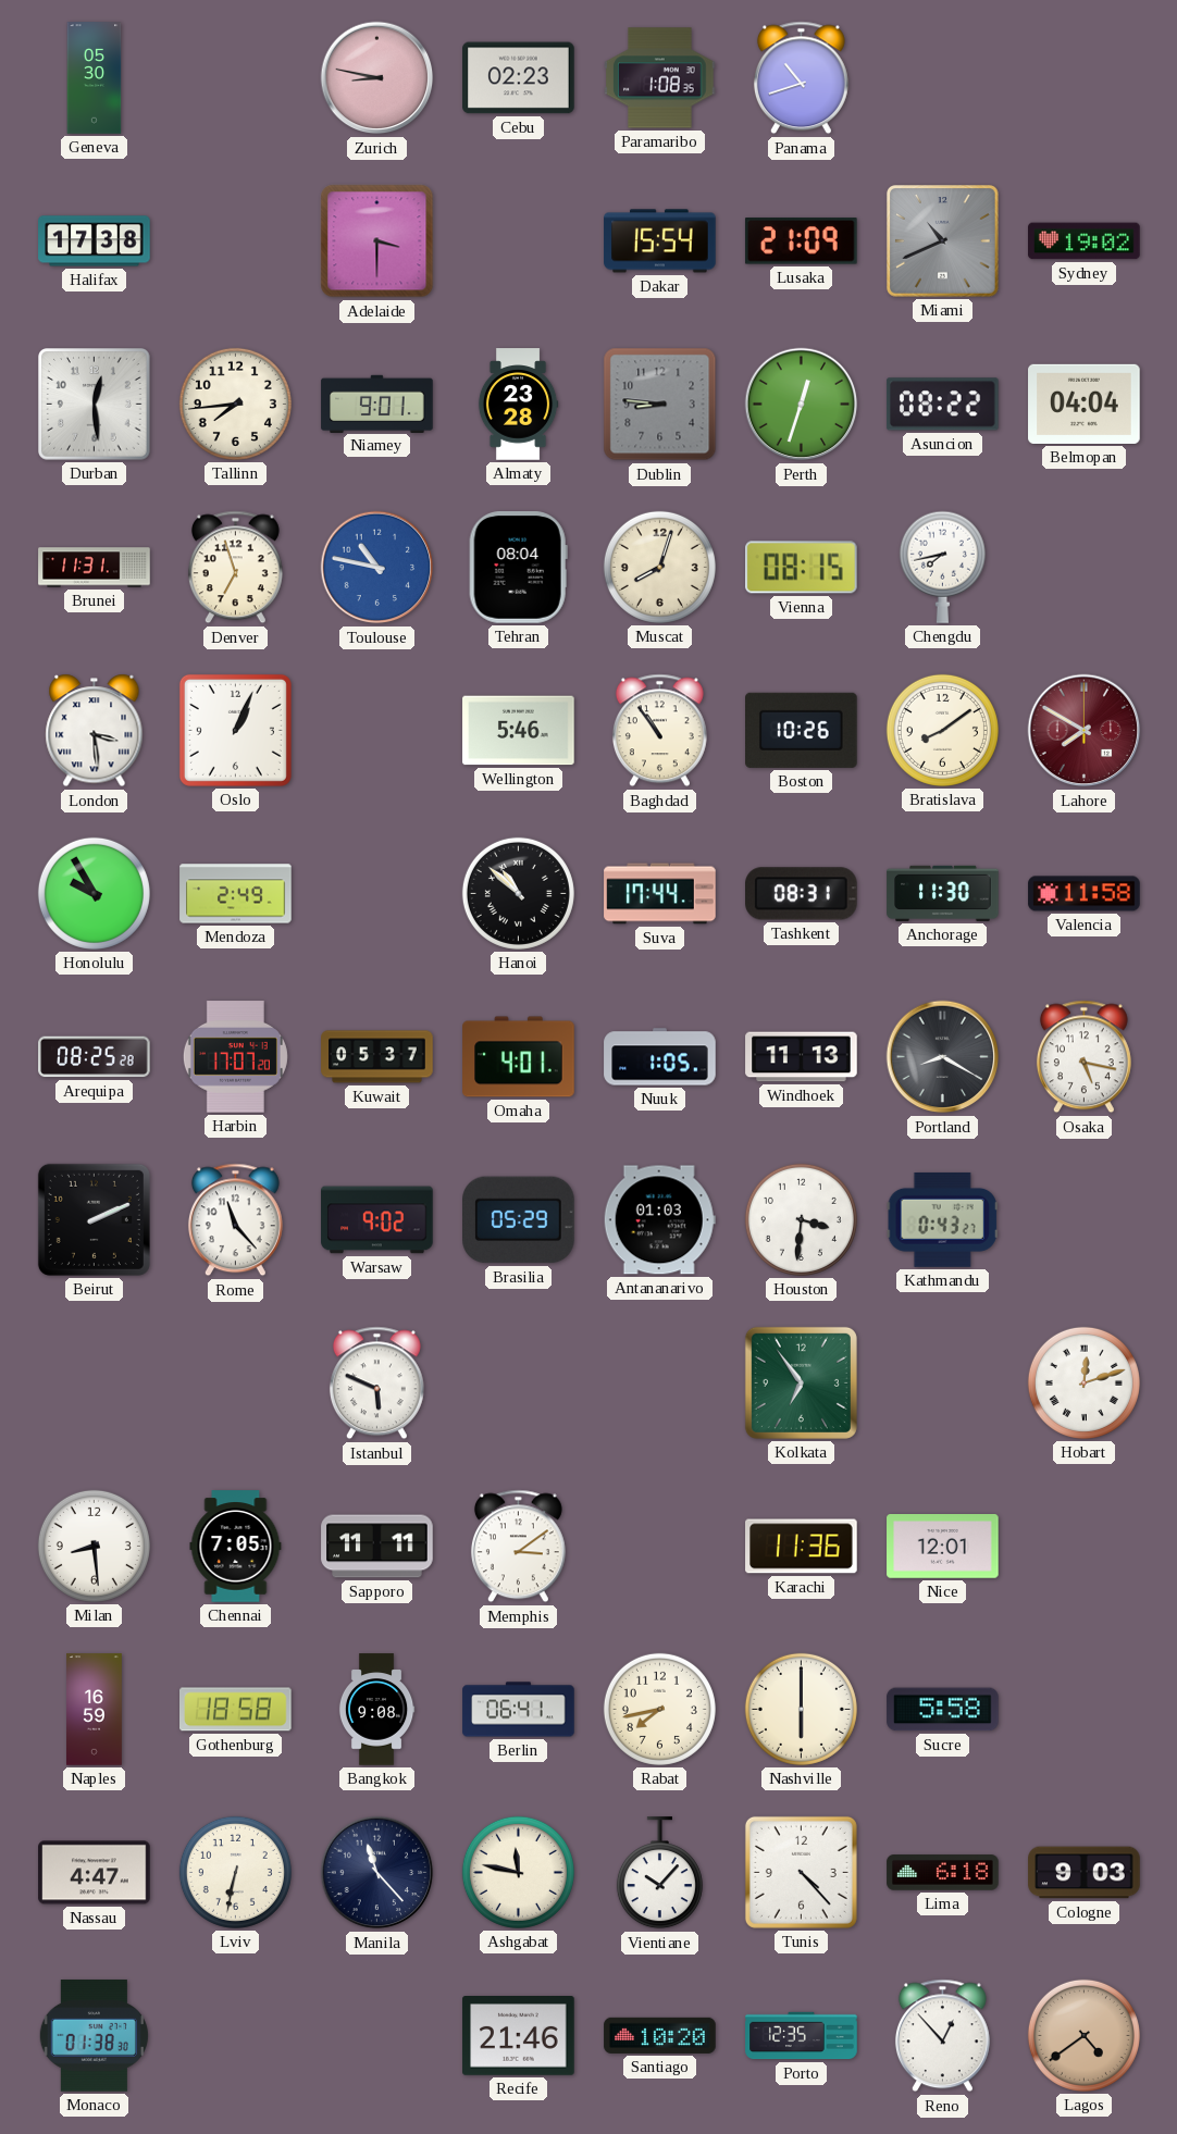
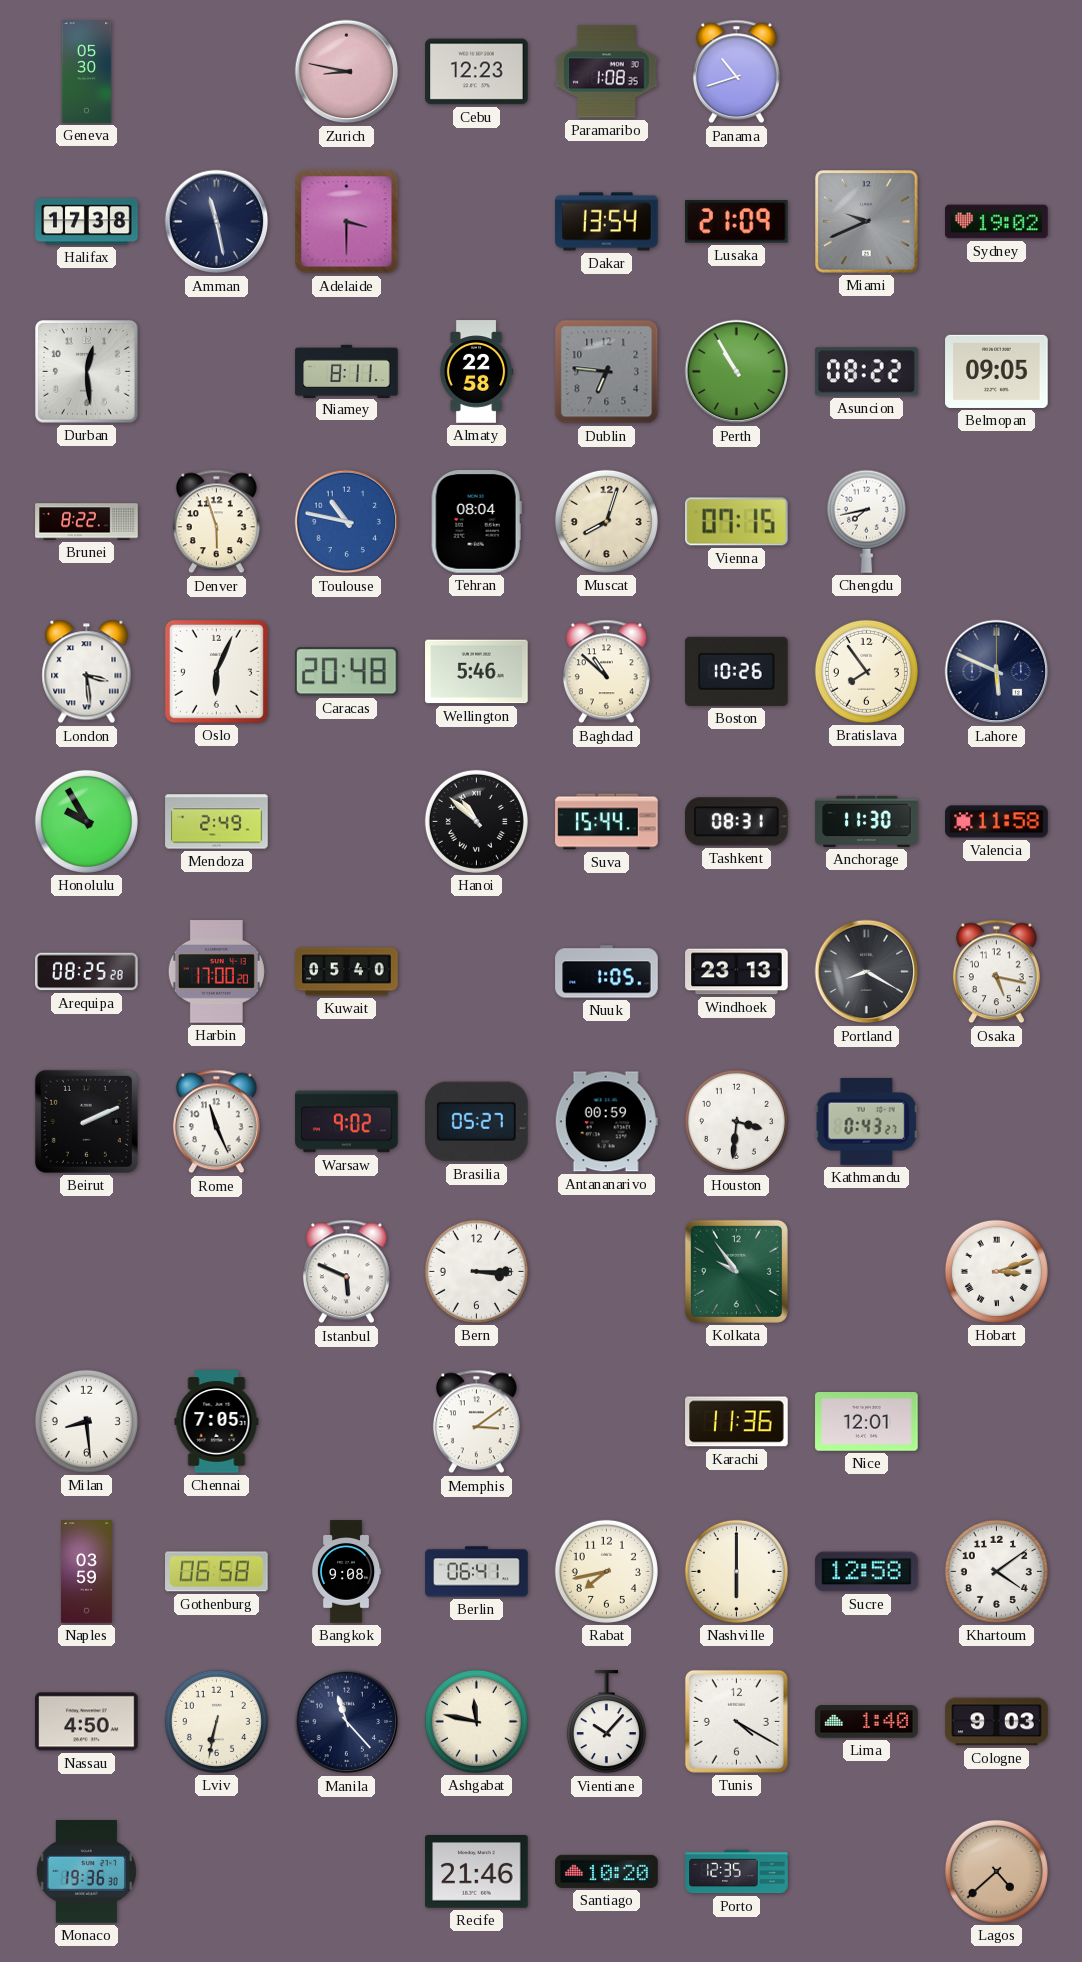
Cebu: 02:23 -> 12:23 (477, 72)
Amman: none -> 11:28 (217, 222)
Dakar: 15:54 -> 13:54 (607, 222)
Miami: 10:41 -> 9:41 (867, 222)
Tallinn: 7:44 -> none (235, 404)
Niamey: 9:01 -> 8:11 (347, 371)
Almaty: 23:28 -> 22:58 (476, 372)
Dublin: 8:46 -> 6:46 (607, 372)
Perth: 12:33 -> 10:55 (737, 372)
Belmopan: 04:04 -> 09:05 (997, 371)
Brunei: 11:31 -> 8:22 (87, 522)
Denver: 6:57 -> 5:57 (216, 522)
Vienna: 08:15 -> 07:15 (737, 522)
Oslo: 1:04 -> 6:04 (216, 671)
Caracas: none -> 20:48 (346, 672)
Baghdad: 10:54 -> 10:52 (606, 672)
Bratislava: 8:09 -> 7:54 (866, 671)
Lahore: 7:50 -> 5:49 (997, 672)
Lahore dial: burgundy -> navy (997, 672)
Suva: 17:44 -> 15:44 (607, 822)
Harbin: 17:07 -> 17:00 (216, 972)
Kuwait: 05:37 -> 05:40 (347, 972)
Omaha: 4:01 -> none (519, 1057)
Windhoek: 11:13 -> 23:13 (737, 972)
Rome: 11:23 -> 11:26 (216, 1122)
Brasilia: 05:29 -> 05:27 (477, 1122)
Antananarivo: 01:03 -> 00:59 (606, 1122)
Bern: none -> 3:15 (476, 1271)
Kolkata: 6:54 -> 9:54 (736, 1271)
Hobart: 12:12 -> 3:12 (996, 1271)
Sapporo: 11:11 -> none (377, 1547)
Naples: 16:59 -> 03:59 (87, 1572)
Gothenburg: 18:58 -> 06:58 (217, 1572)
Sucre: 5:58 -> 12:58 (867, 1572)
Khartoum: none -> 4:09 (996, 1571)
Nassau: 4:47 -> 4:50 (87, 1722)
Tunis: 4:23 -> 4:20 (736, 1721)
Lima: 6:18 -> 1:40 (867, 1722)
Monaco: 01:38 -> 19:36 (86, 1872)
Reno: 12:53 -> none (942, 2036)
Lagos: 4:39 -> 4:38 (996, 1871)
